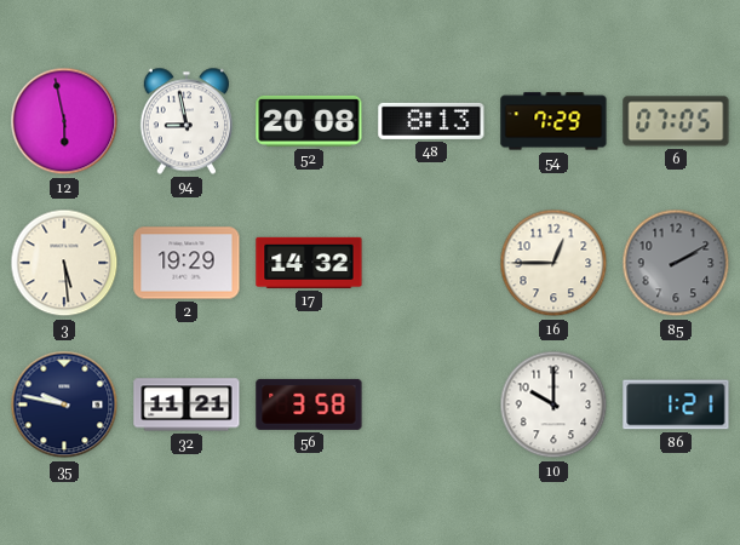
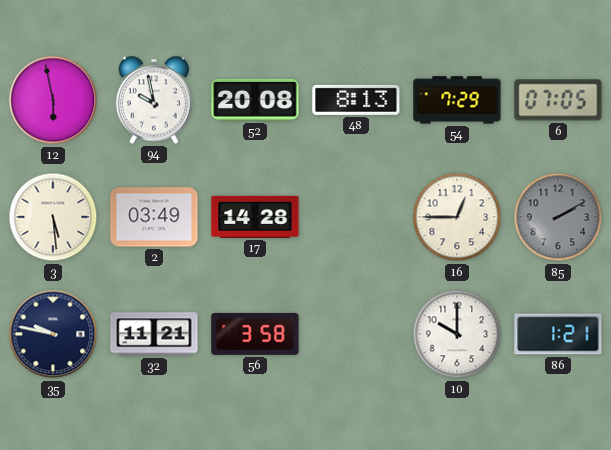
94: 8:58 -> 9:58 (153, 100)
2: 19:29 -> 03:49 (154, 217)
17: 14:32 -> 14:28 (255, 217)
